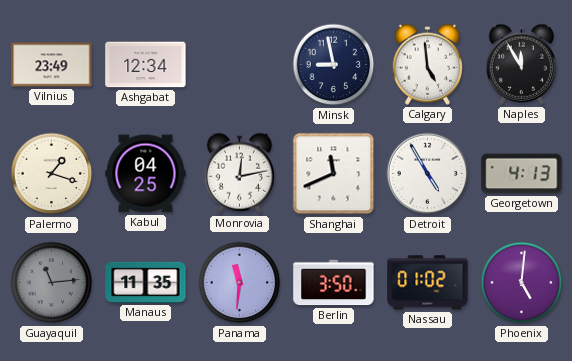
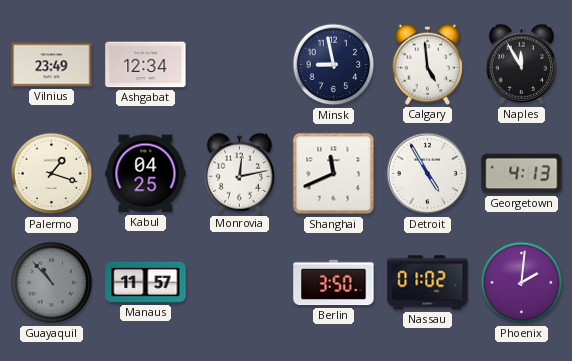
Guayaquil: 11:14 -> 10:53 (52, 283)
Manaus: 11:35 -> 11:57 (146, 282)
Panama: 11:31 -> none (240, 283)
Phoenix: 5:01 -> 2:01 (522, 283)
